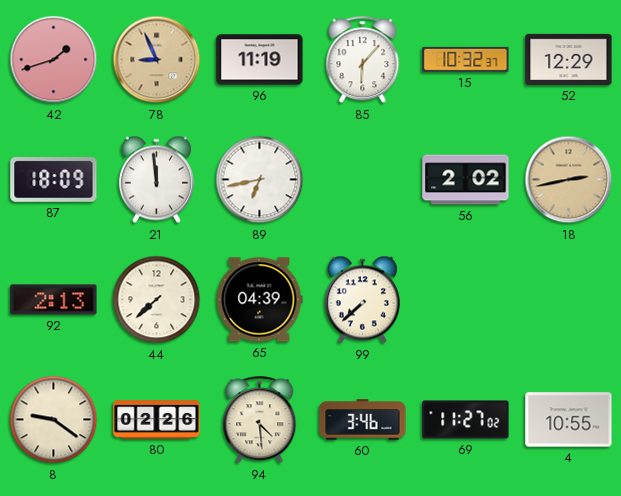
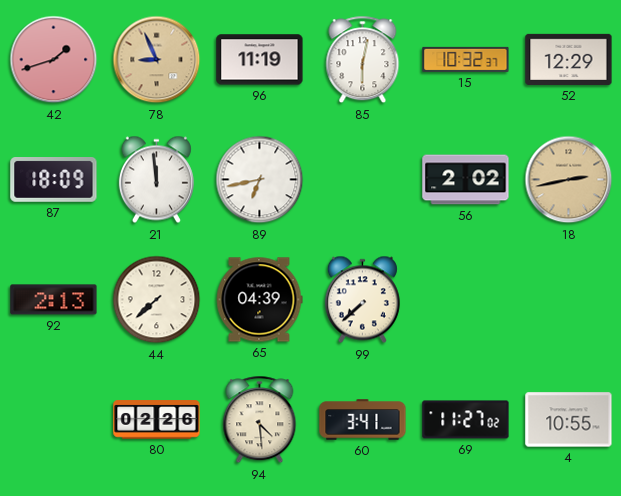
85: 6:07 -> 6:02 (363, 60)
8: 9:21 -> none (54, 420)
60: 3:46 -> 3:41 (363, 420)
